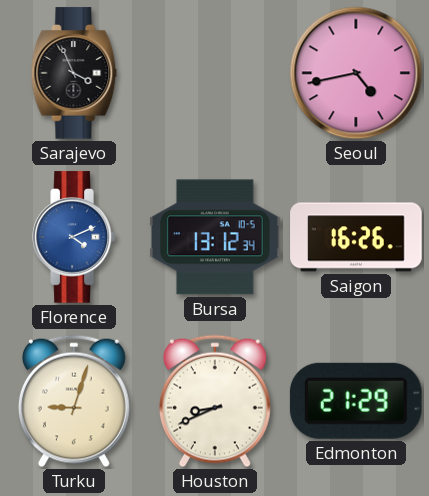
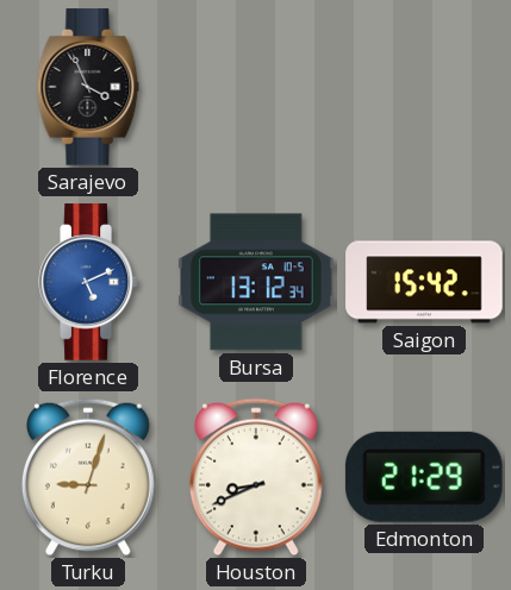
Seoul: 4:43 -> none (356, 73)
Florence: 4:11 -> 5:11 (88, 282)
Saigon: 16:26 -> 15:42 (424, 282)
